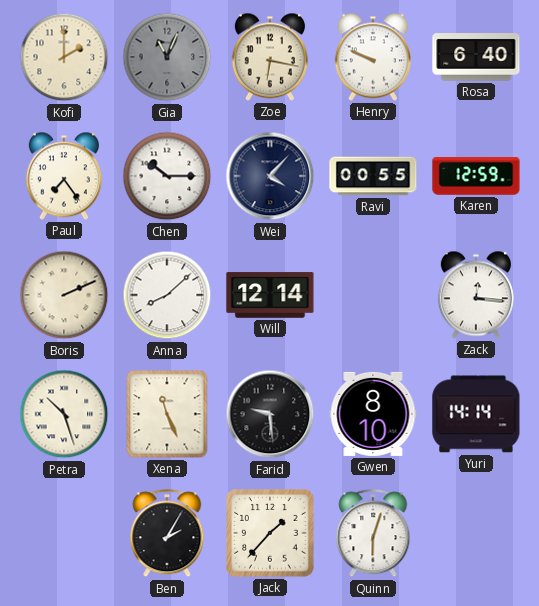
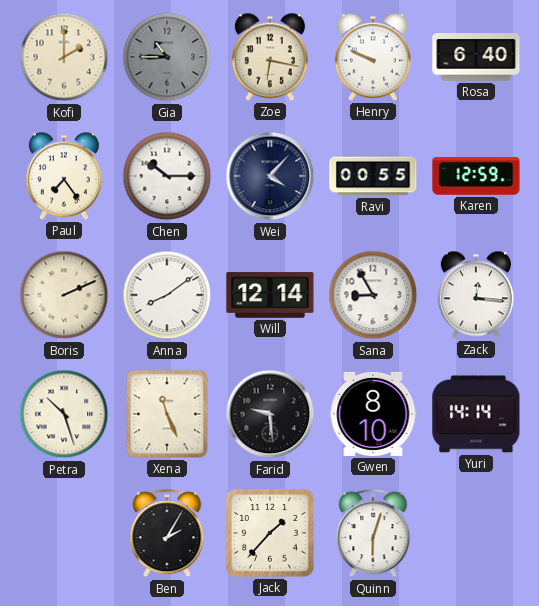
Gia: 11:04 -> 10:45 (167, 57)
Anna: 8:08 -> 8:09 (167, 295)
Sana: none -> 8:55 (373, 295)
